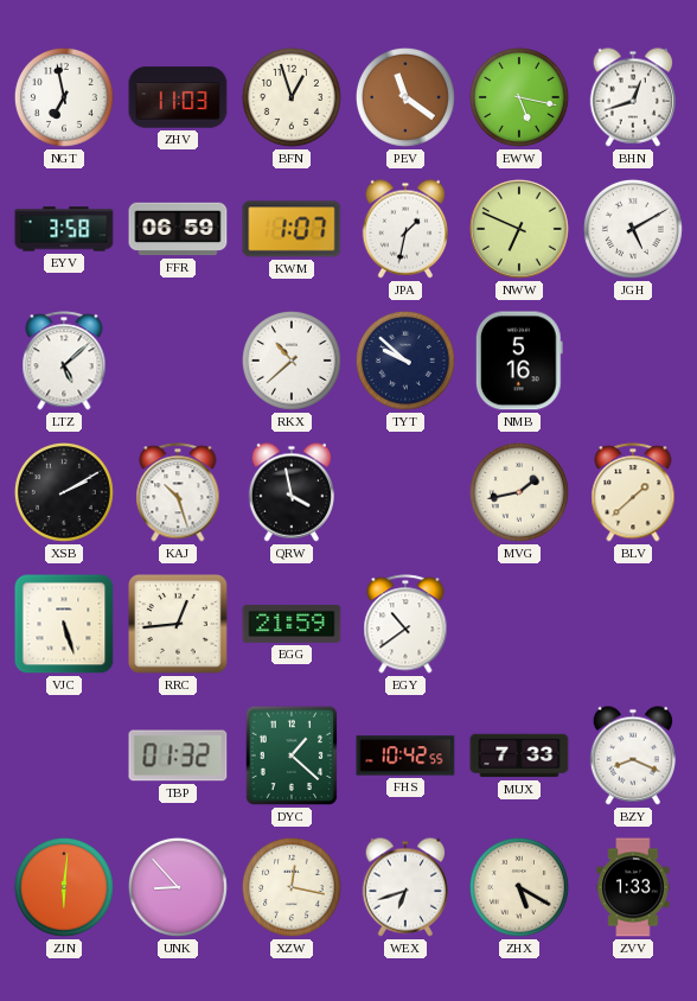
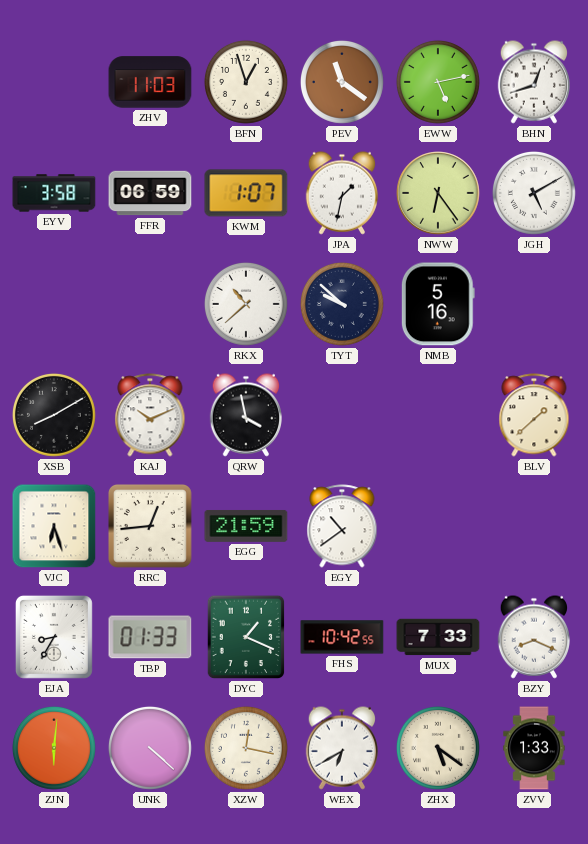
NGT: 6:58 -> none (64, 97)
EWW: 5:17 -> 5:13 (438, 82)
NWW: 6:49 -> 6:24 (438, 193)
LTZ: 5:08 -> none (64, 361)
XSB: 2:10 -> 8:10 (54, 415)
KAJ: 10:27 -> 10:11 (150, 415)
MVG: 1:43 -> none (519, 492)
VJC: 5:27 -> 6:27 (54, 526)
EJA: none -> 8:35 (54, 637)
TBP: 01:32 -> 01:33 (150, 637)
DYC: 1:22 -> 1:19 (246, 637)
UNK: 8:53 -> 4:22 (150, 748)
WEX: 6:42 -> 6:40 (342, 748)
ZHX: 5:20 -> 5:21 (438, 748)
